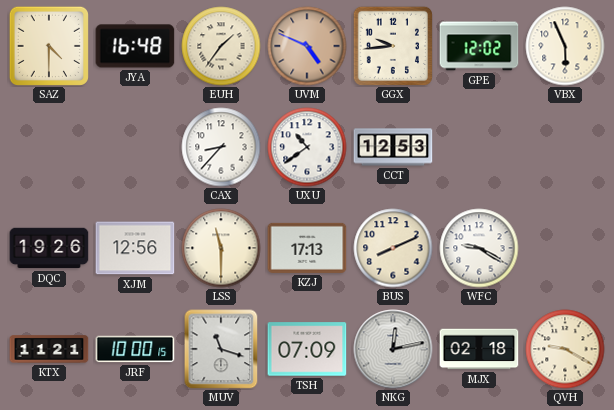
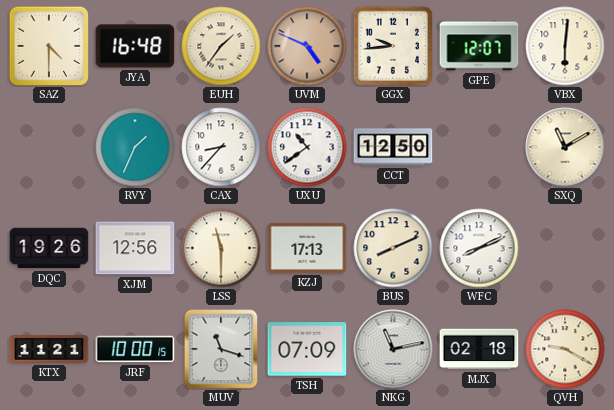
GPE: 12:02 -> 12:07 (479, 46)
VBX: 5:56 -> 6:01 (565, 46)
RVY: none -> 1:34 (135, 147)
CCT: 12:53 -> 12:50 (393, 147)
SXQ: none -> 11:10 (565, 147)
WFC: 9:20 -> 8:11 (479, 248)
NKG: 12:13 -> 11:13 (393, 349)
